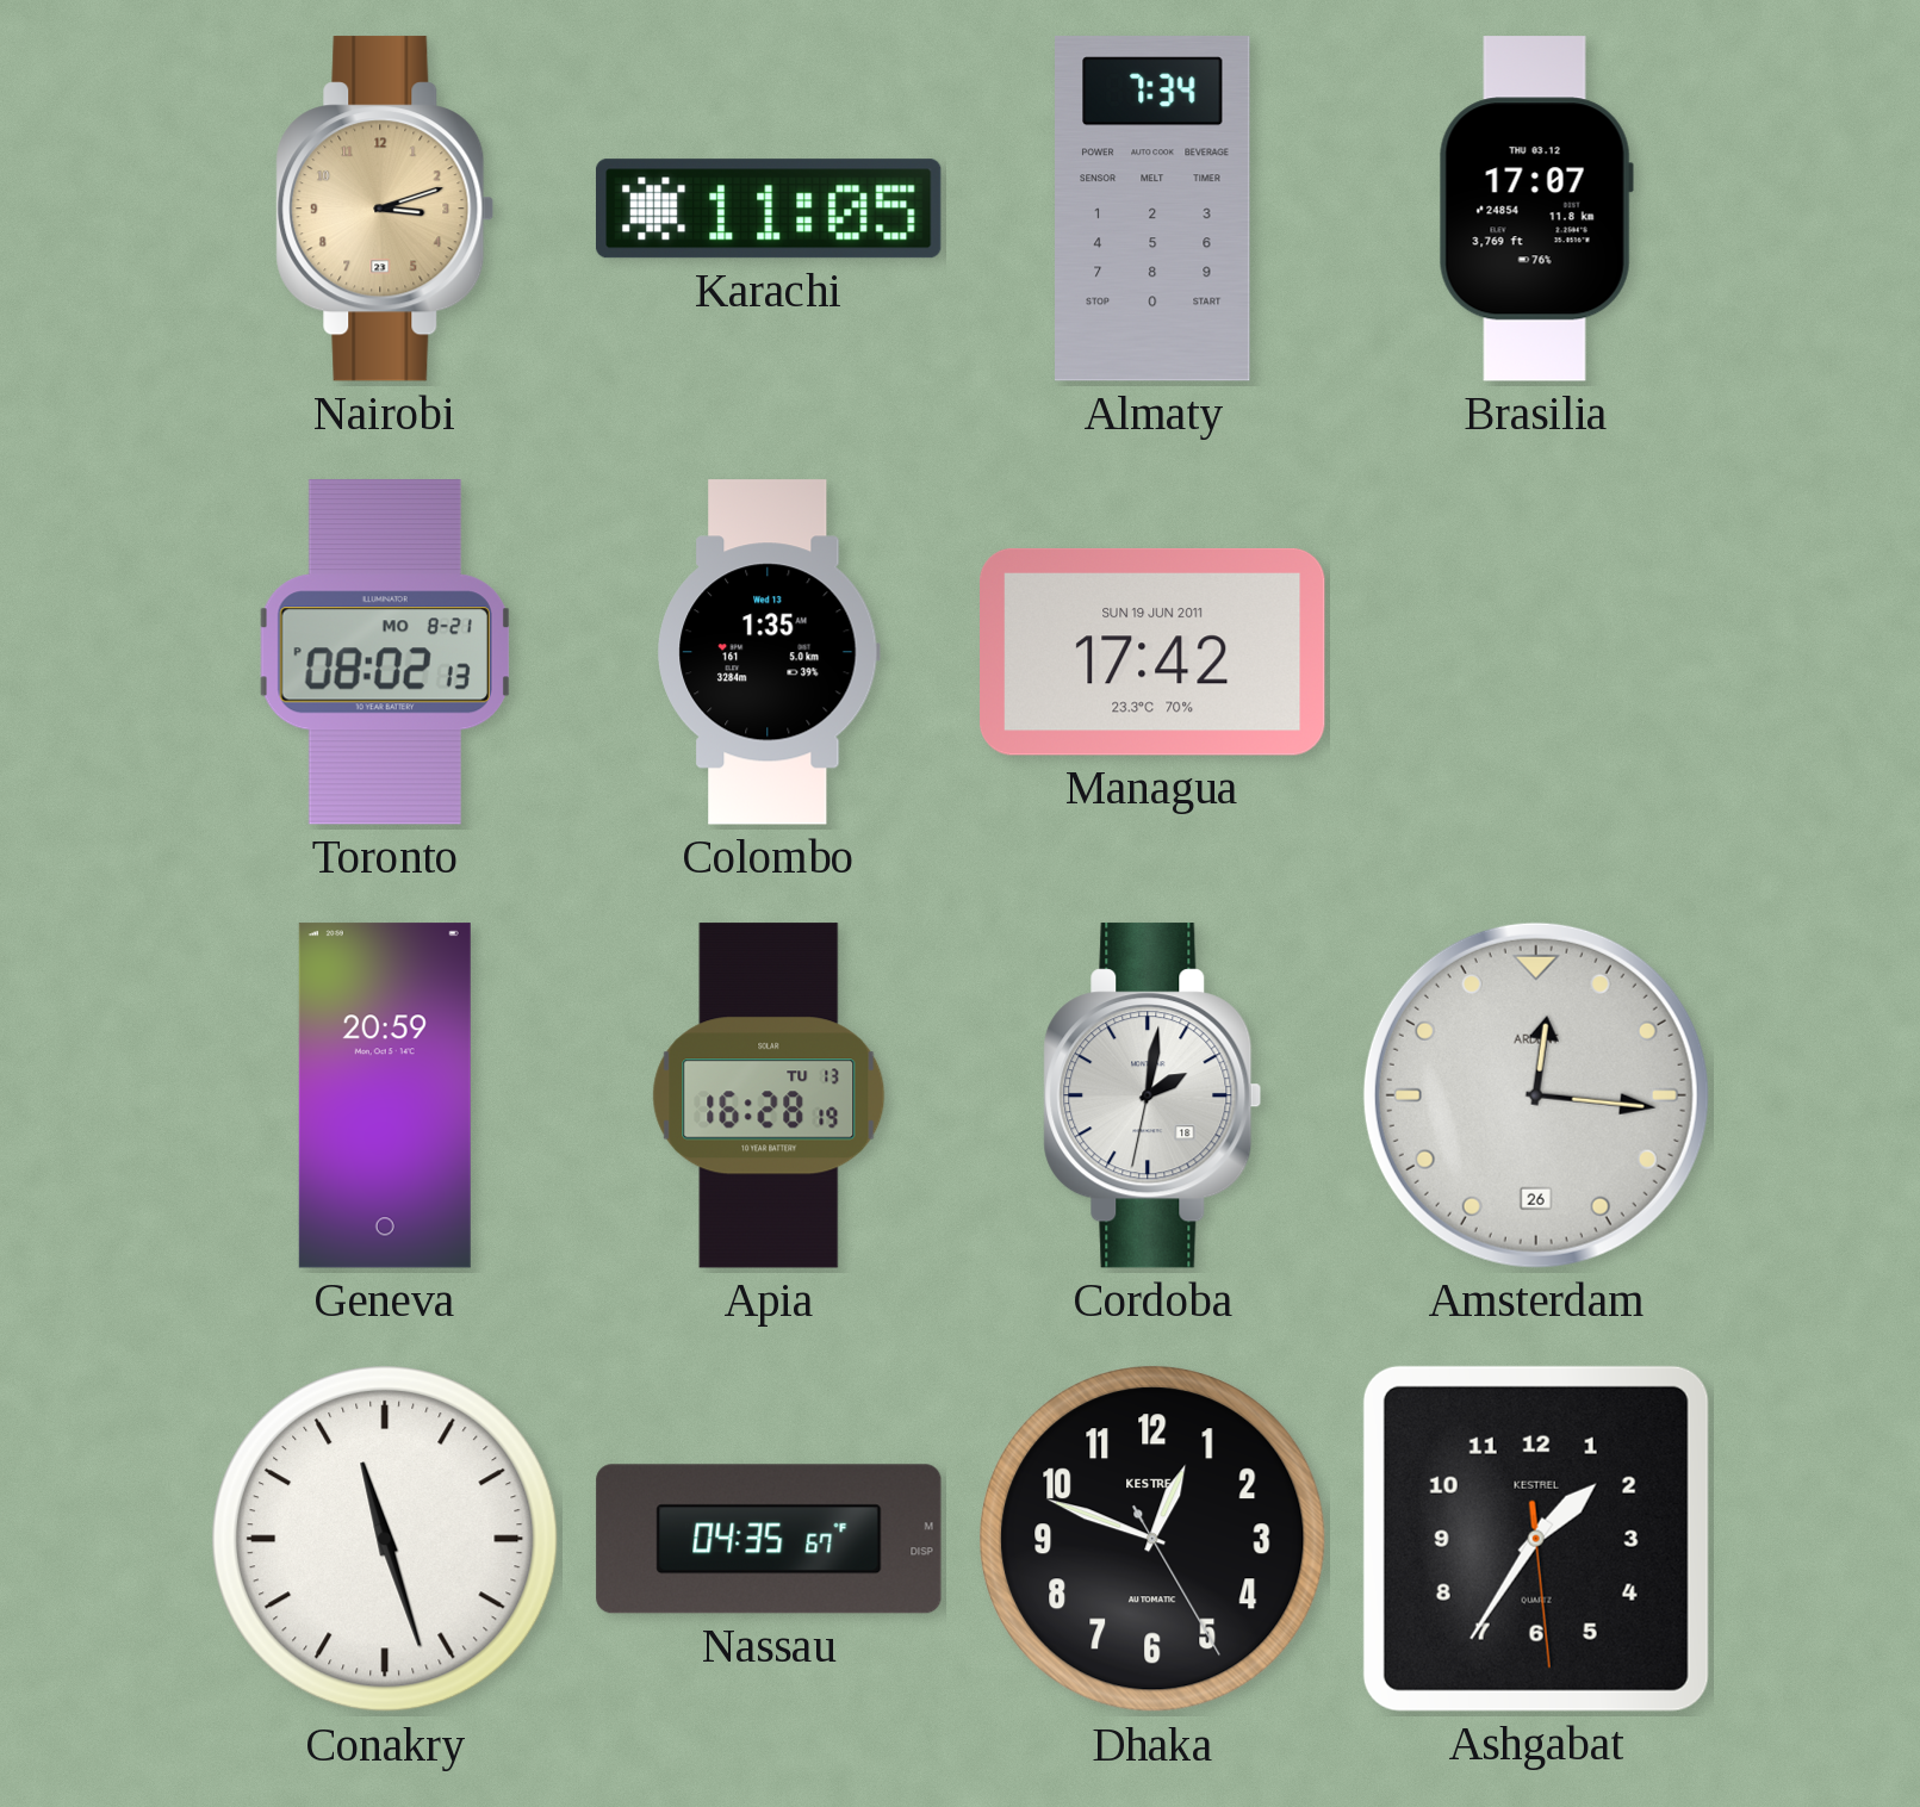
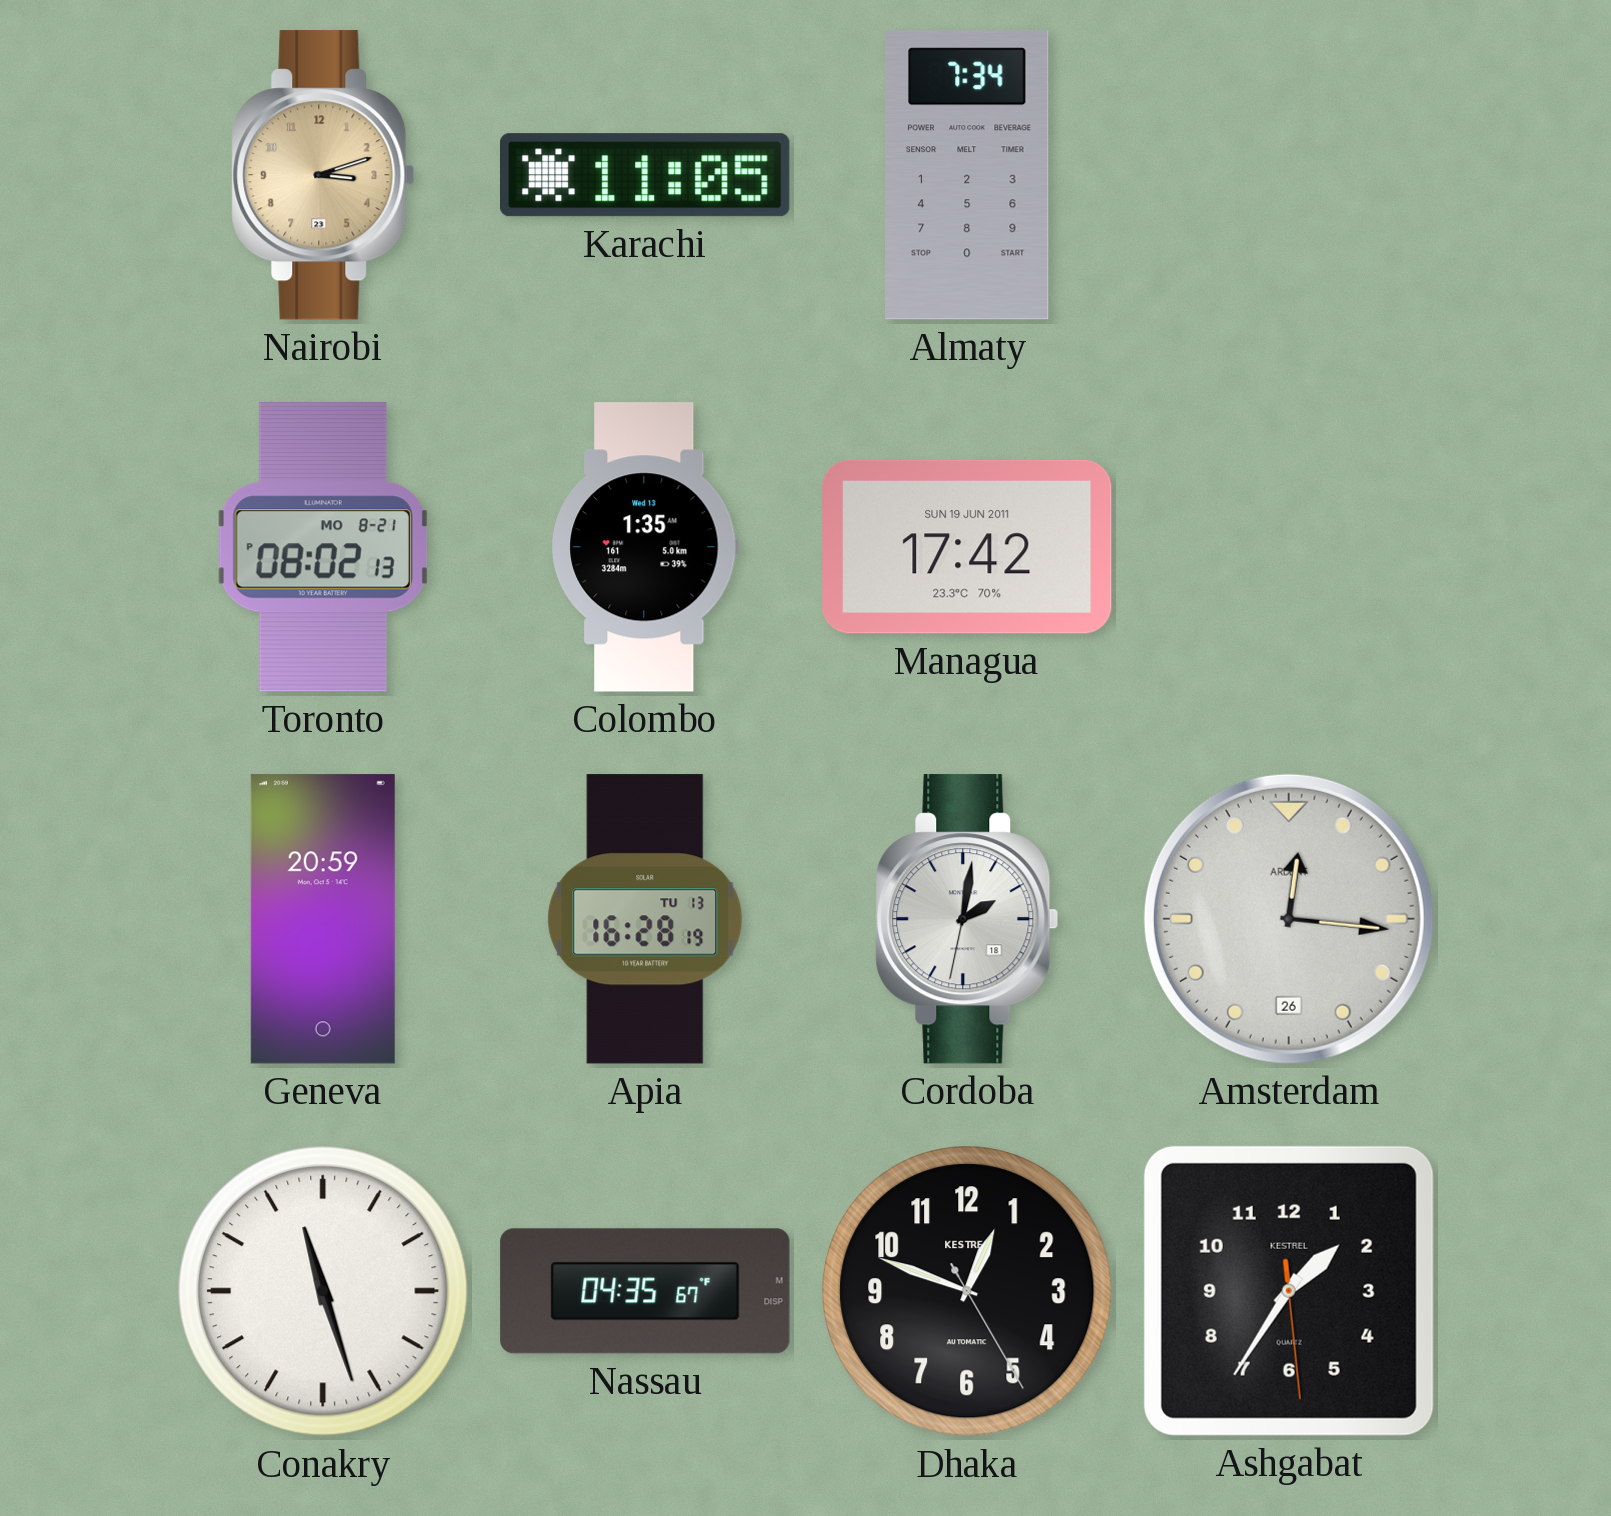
Brasilia: 17:07 -> none (1536, 209)
